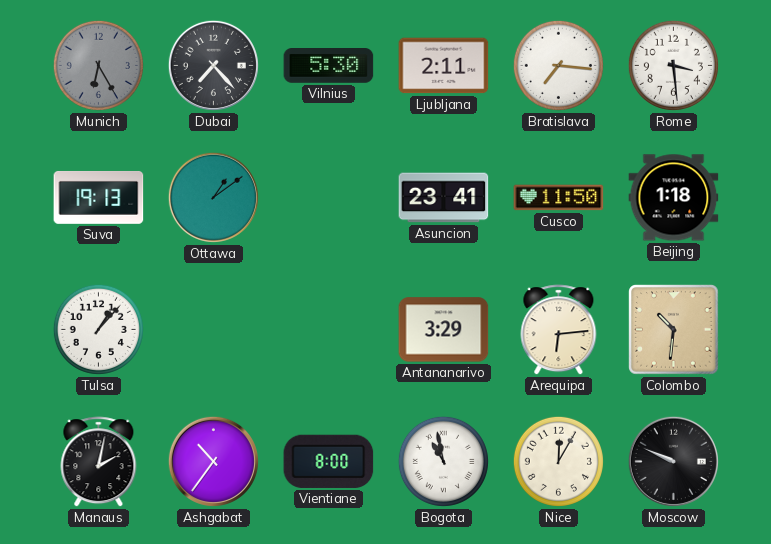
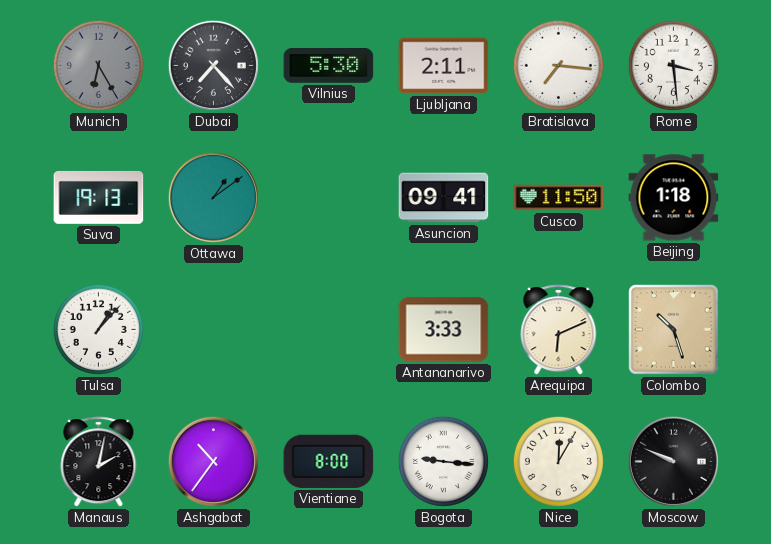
Asuncion: 23:41 -> 09:41 (444, 198)
Antananarivo: 3:29 -> 3:33 (444, 330)
Arequipa: 6:14 -> 6:11 (559, 330)
Colombo: 10:31 -> 10:27 (674, 330)
Bogota: 10:58 -> 9:16 (443, 461)
